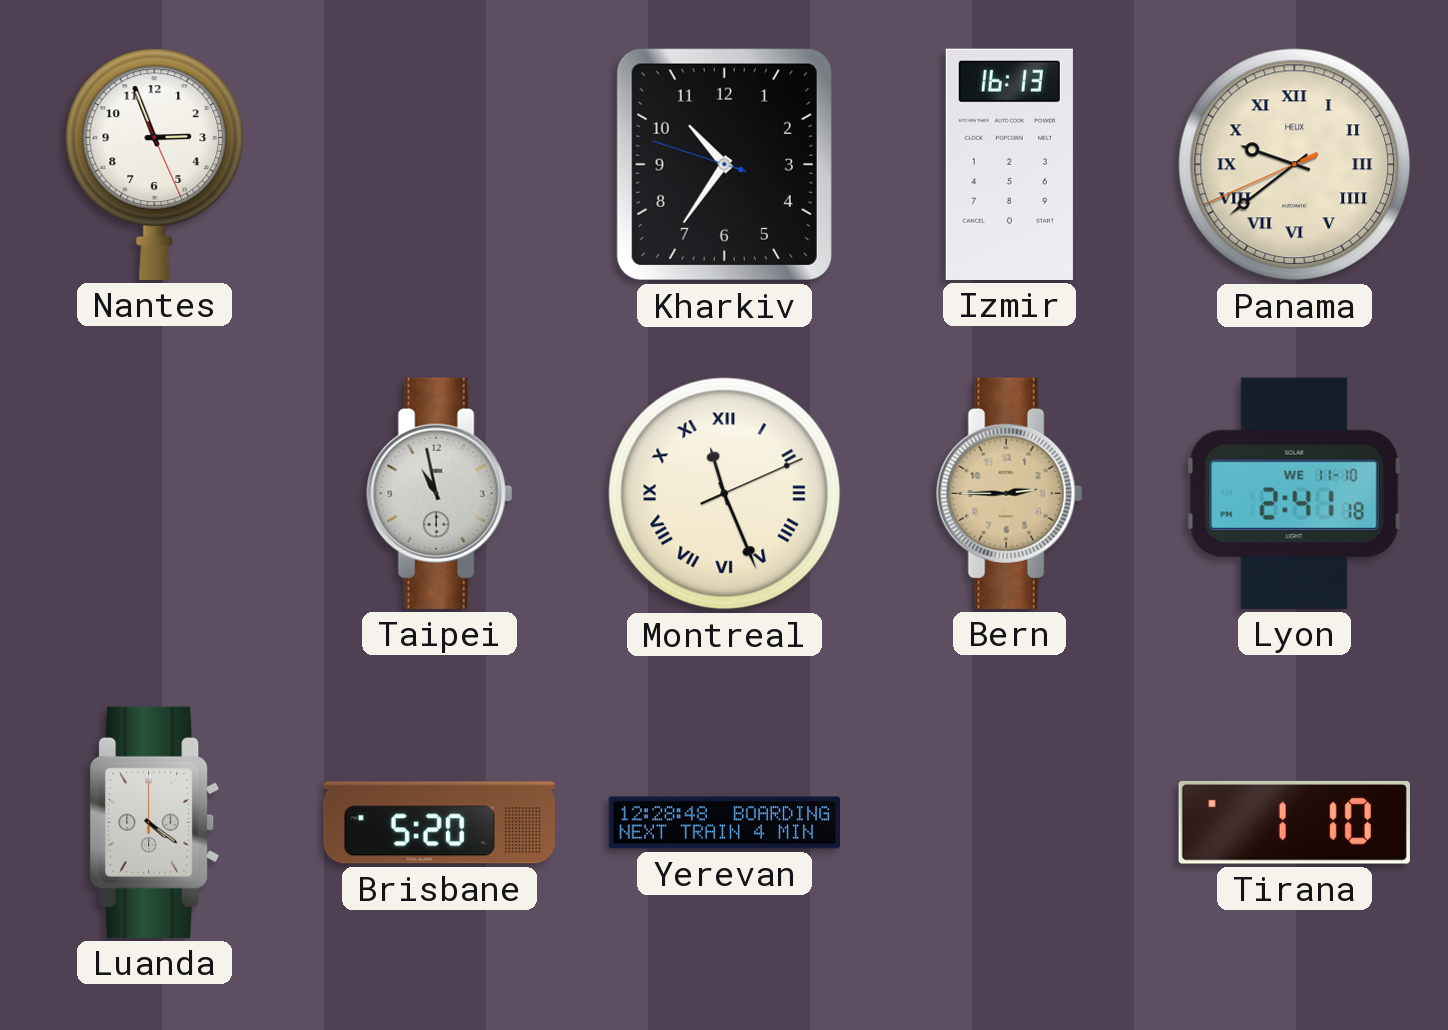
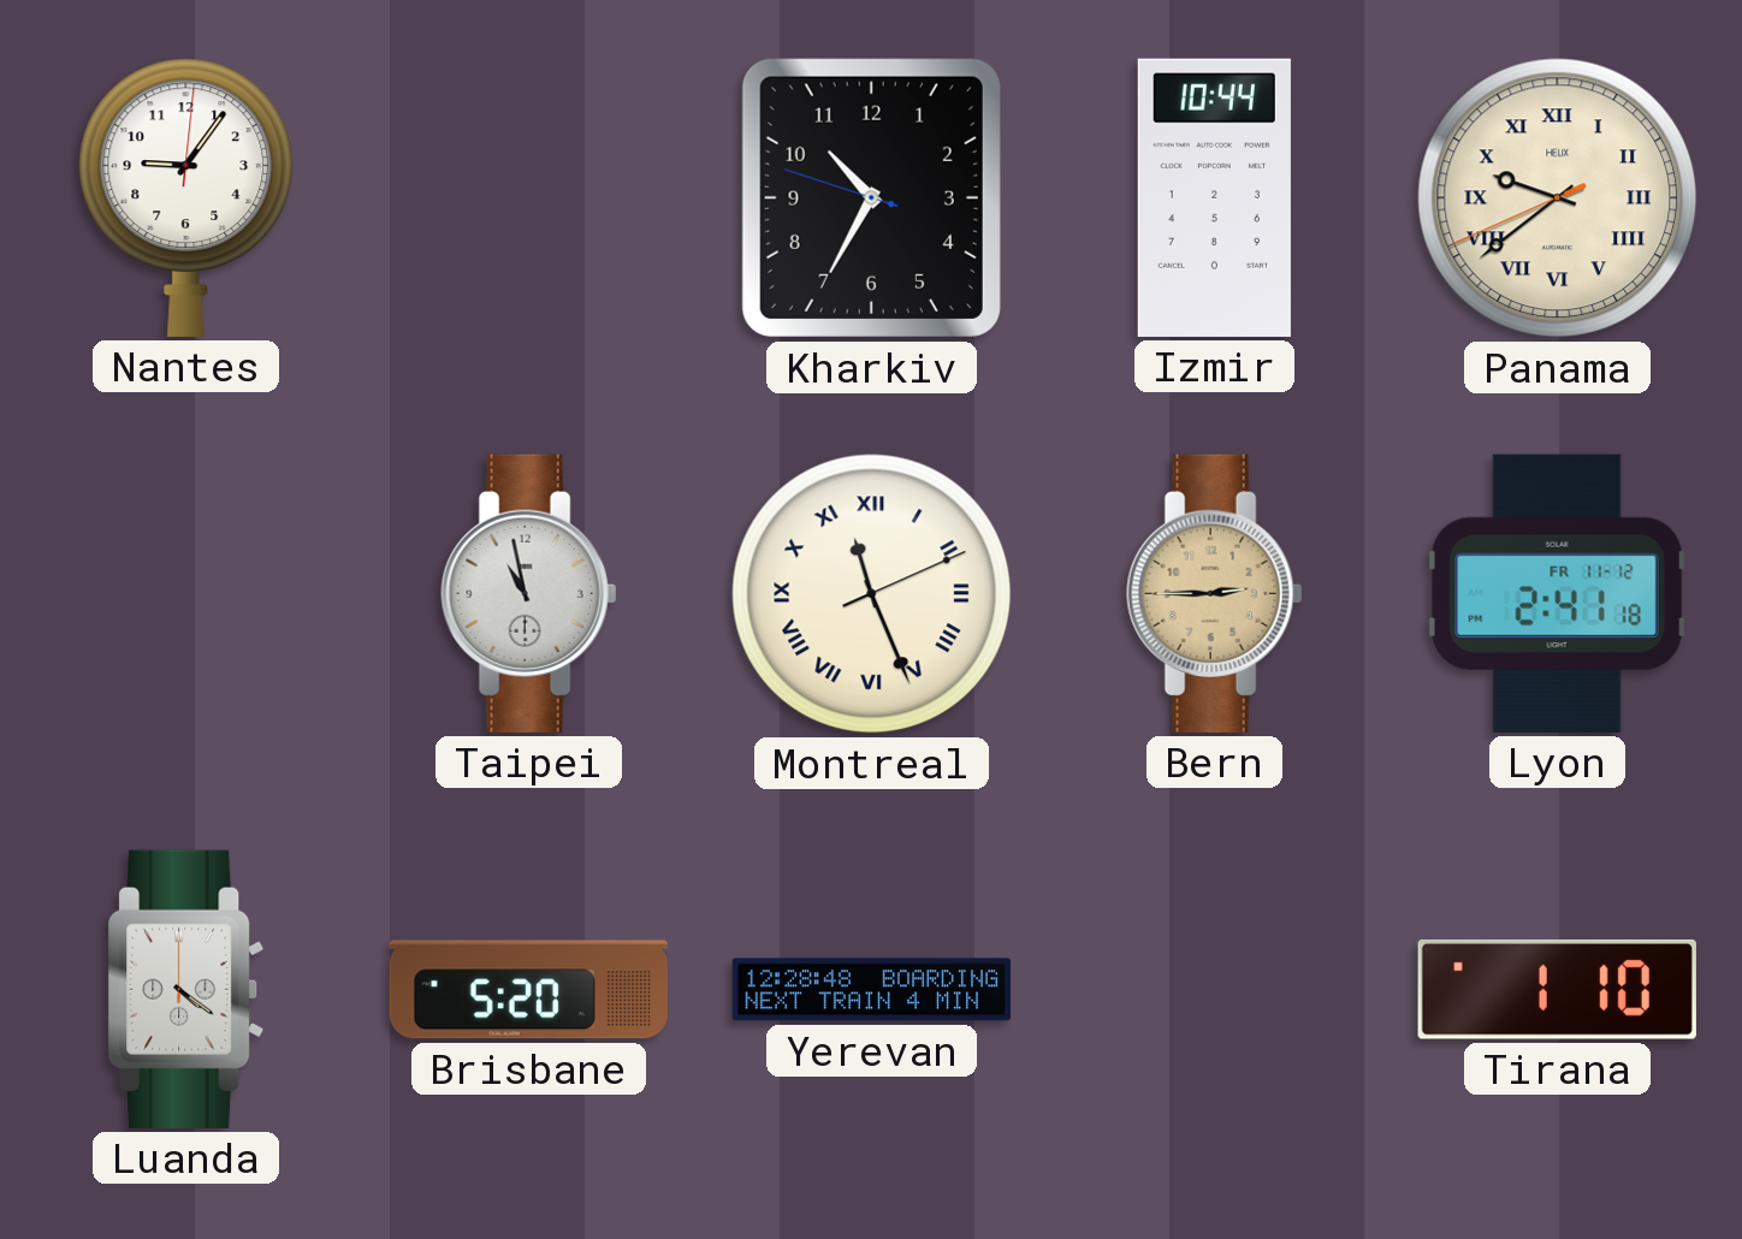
Nantes: 2:56 -> 9:06 (186, 197)
Kharkiv: 10:35 -> 10:34 (871, 197)
Izmir: 16:13 -> 10:44 (1214, 197)
Lyon date: WE 11-10 -> FR 11-12 (1557, 593)
